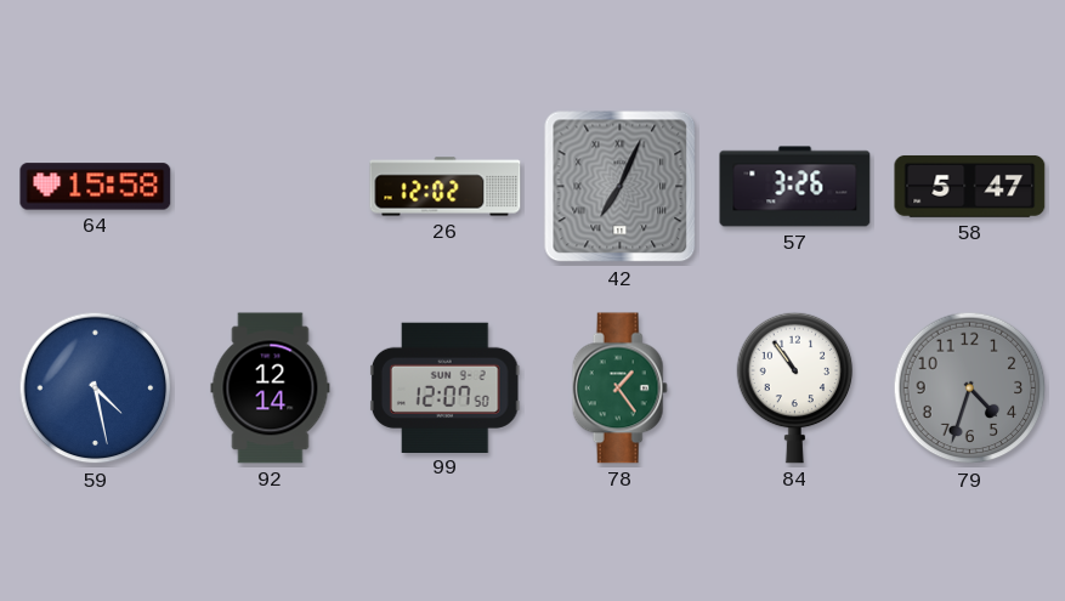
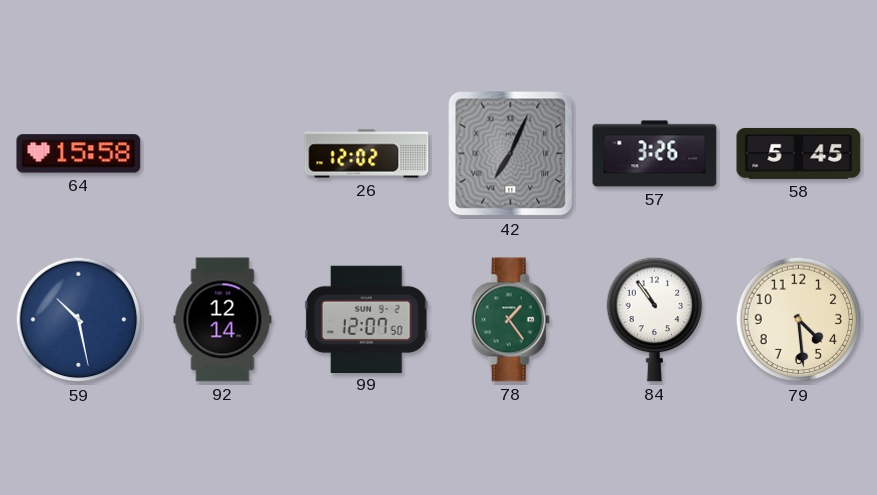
58: 5:47 -> 5:45 (799, 153)
59: 4:28 -> 10:28 (79, 320)
79: 4:33 -> 4:29 (799, 320)
79 dial: grey -> cream (799, 320)
